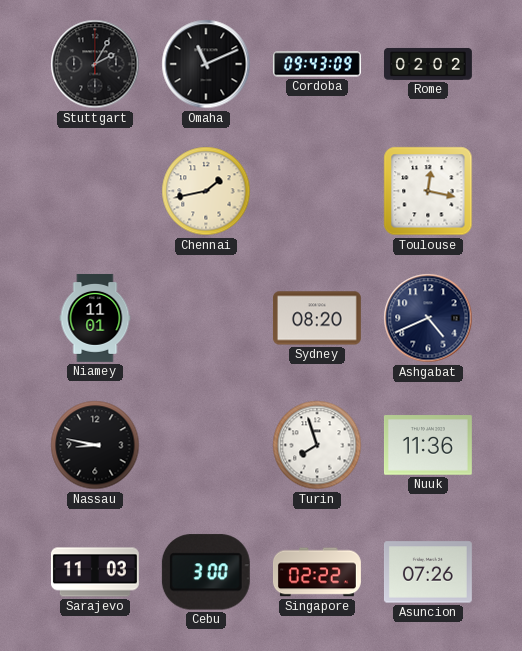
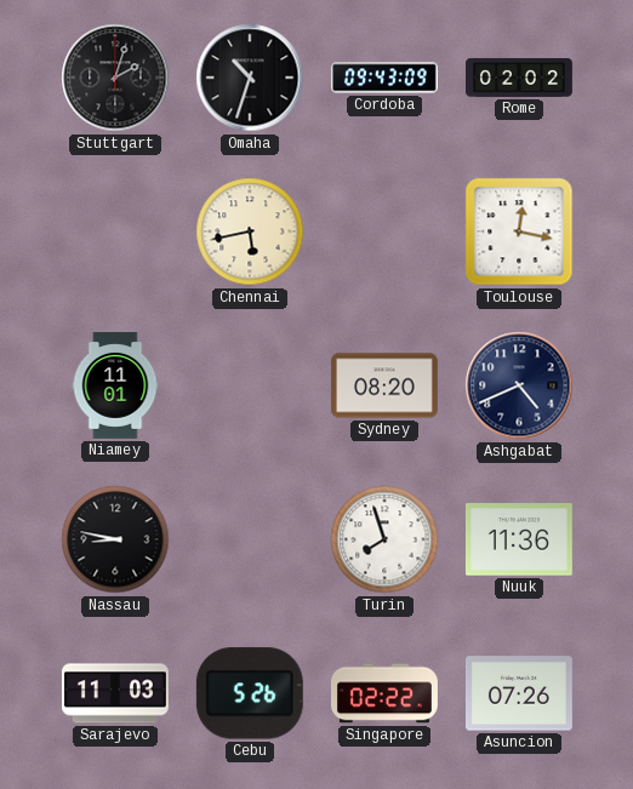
Stuttgart: 2:05 -> 2:03 (115, 78)
Omaha: 11:11 -> 10:33 (250, 78)
Chennai: 1:43 -> 5:43 (250, 231)
Cebu: 3:00 -> 5:26 (250, 693)
